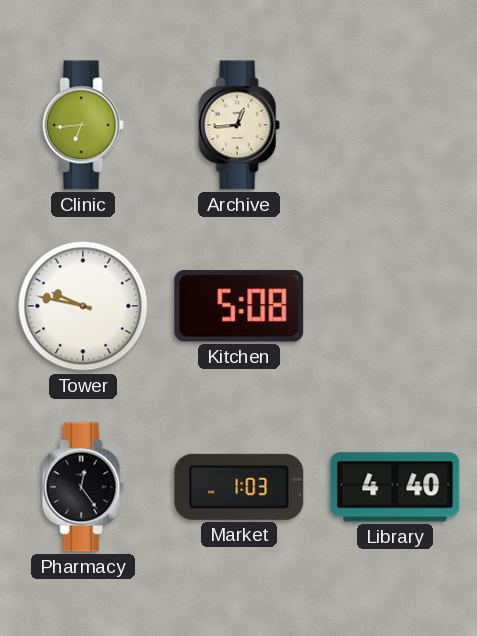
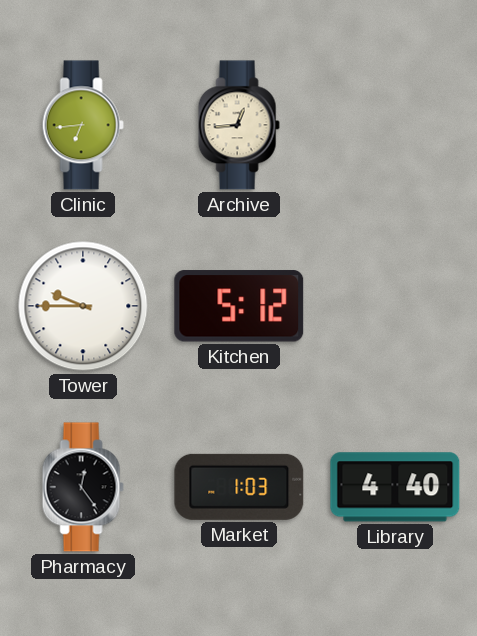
Tower: 9:47 -> 9:45 (83, 306)
Kitchen: 5:08 -> 5:12 (239, 306)
